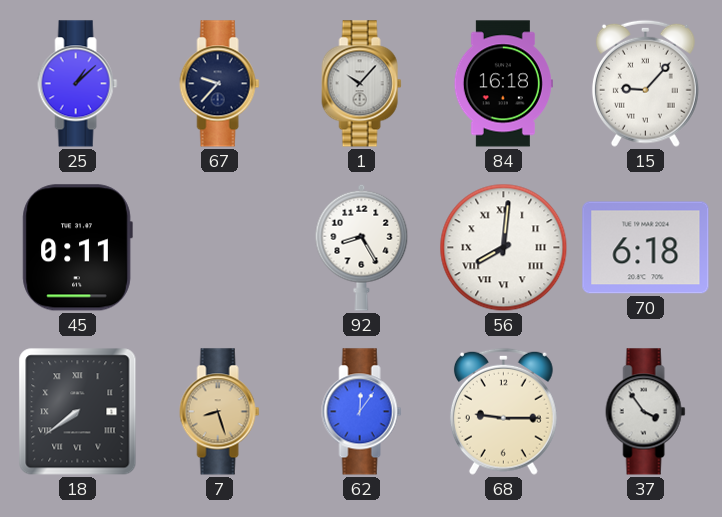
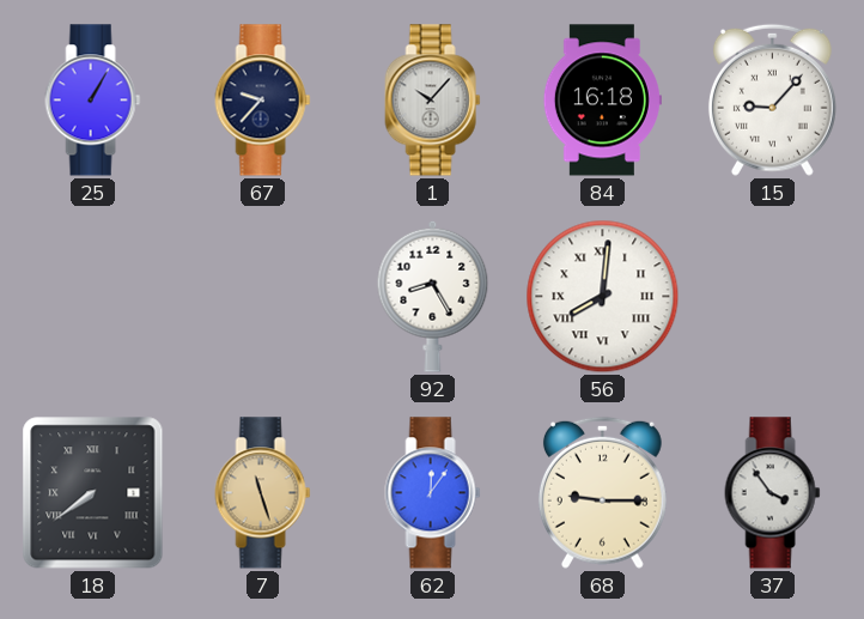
25: 1:08 -> 1:05 (93, 101)
45: 0:11 -> none (77, 248)
70: 6:18 -> none (646, 248)
7: 8:27 -> 11:27 (263, 493)
